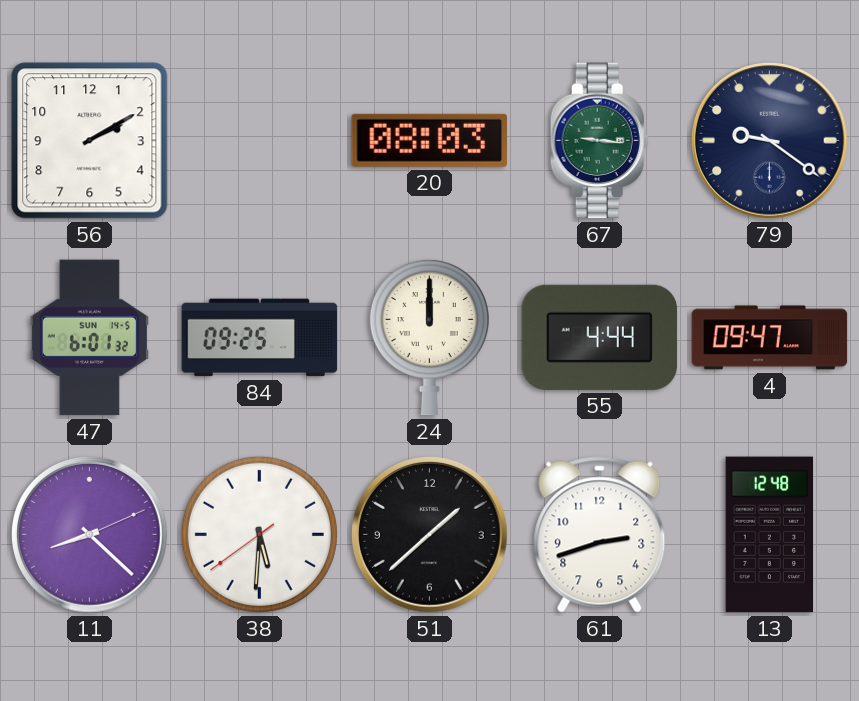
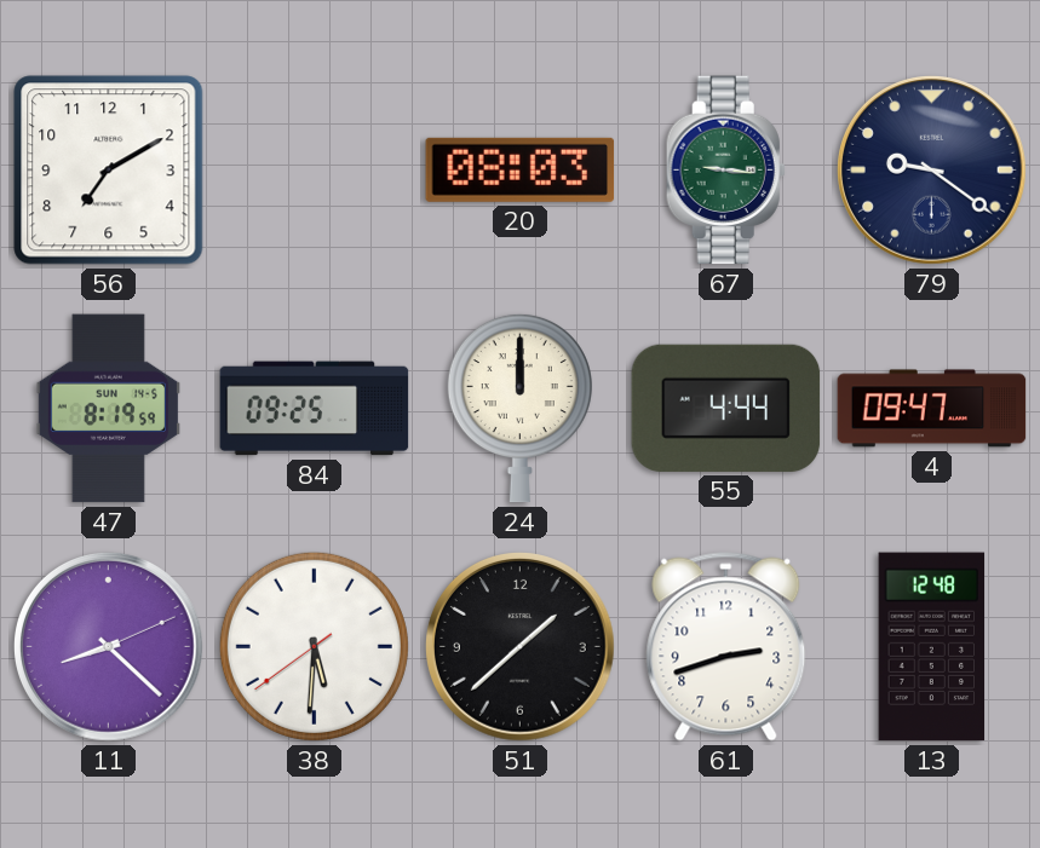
56: 2:10 -> 7:10 (109, 171)
47: 6:01 -> 8:19 (108, 409)
